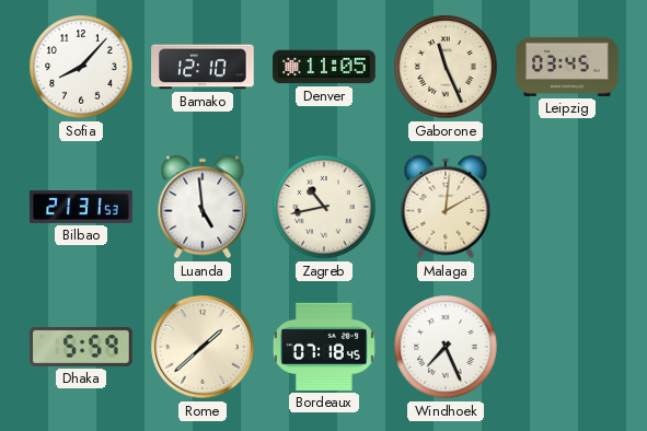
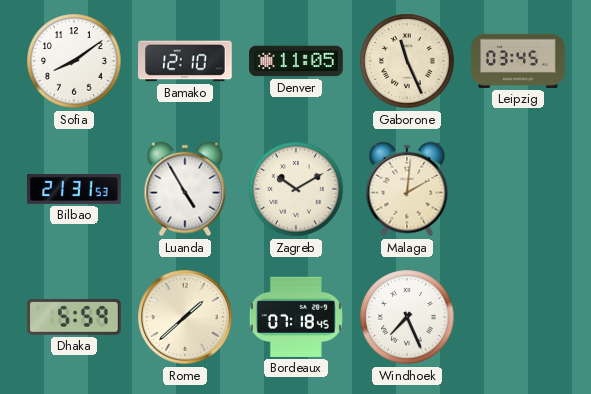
Sofia: 8:07 -> 8:09 (74, 61)
Luanda: 4:59 -> 4:55 (185, 189)
Zagreb: 10:43 -> 10:10 (296, 189)
